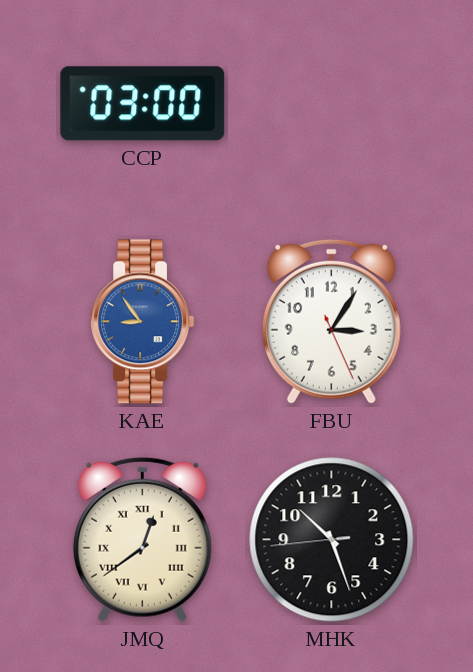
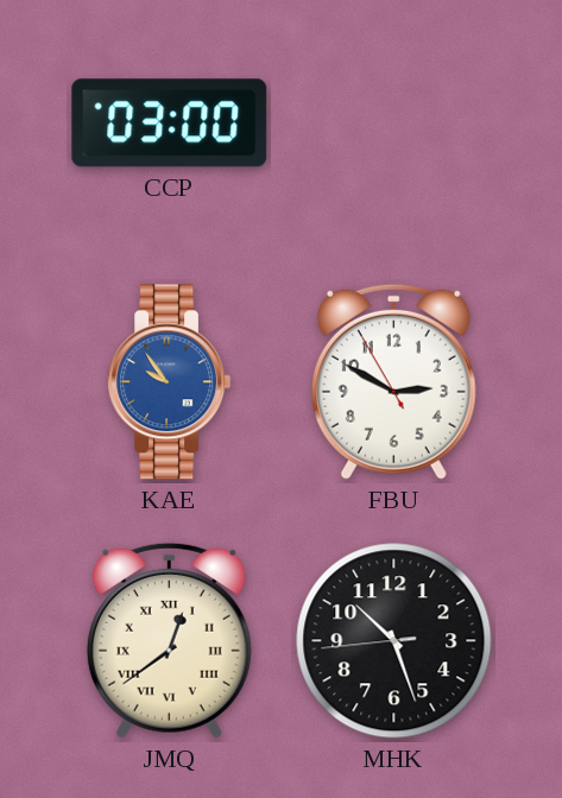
KAE: 8:54 -> 9:54 (170, 382)
FBU: 3:05 -> 2:49 (393, 381)
